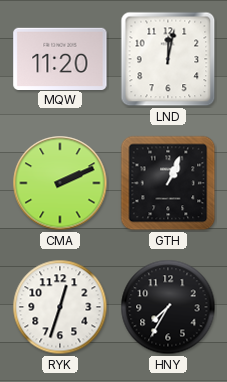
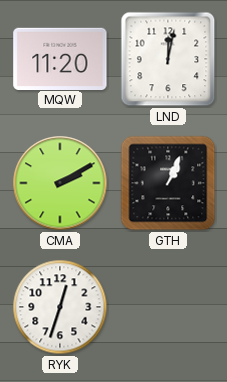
CMA: 2:11 -> 2:10 (60, 183)
HNY: 7:35 -> none (168, 307)
